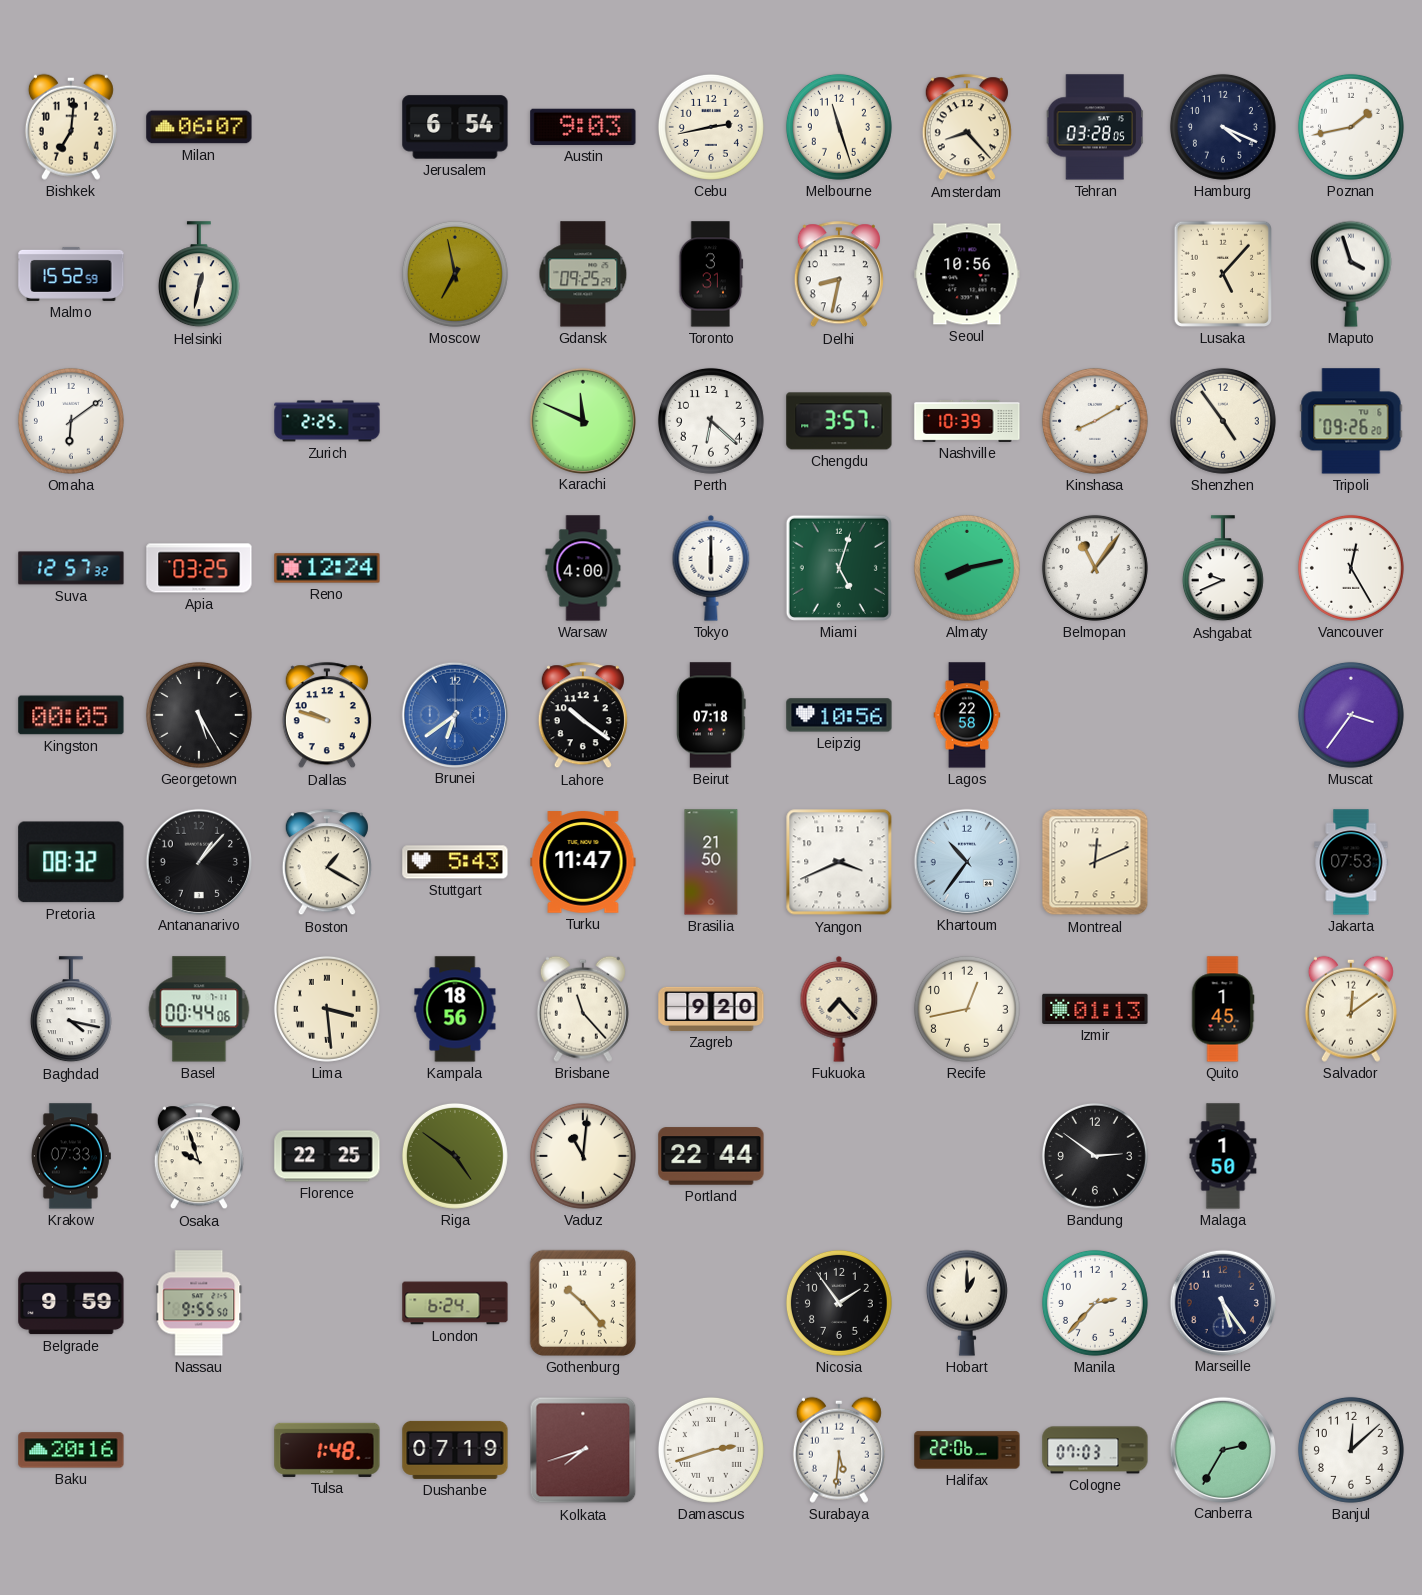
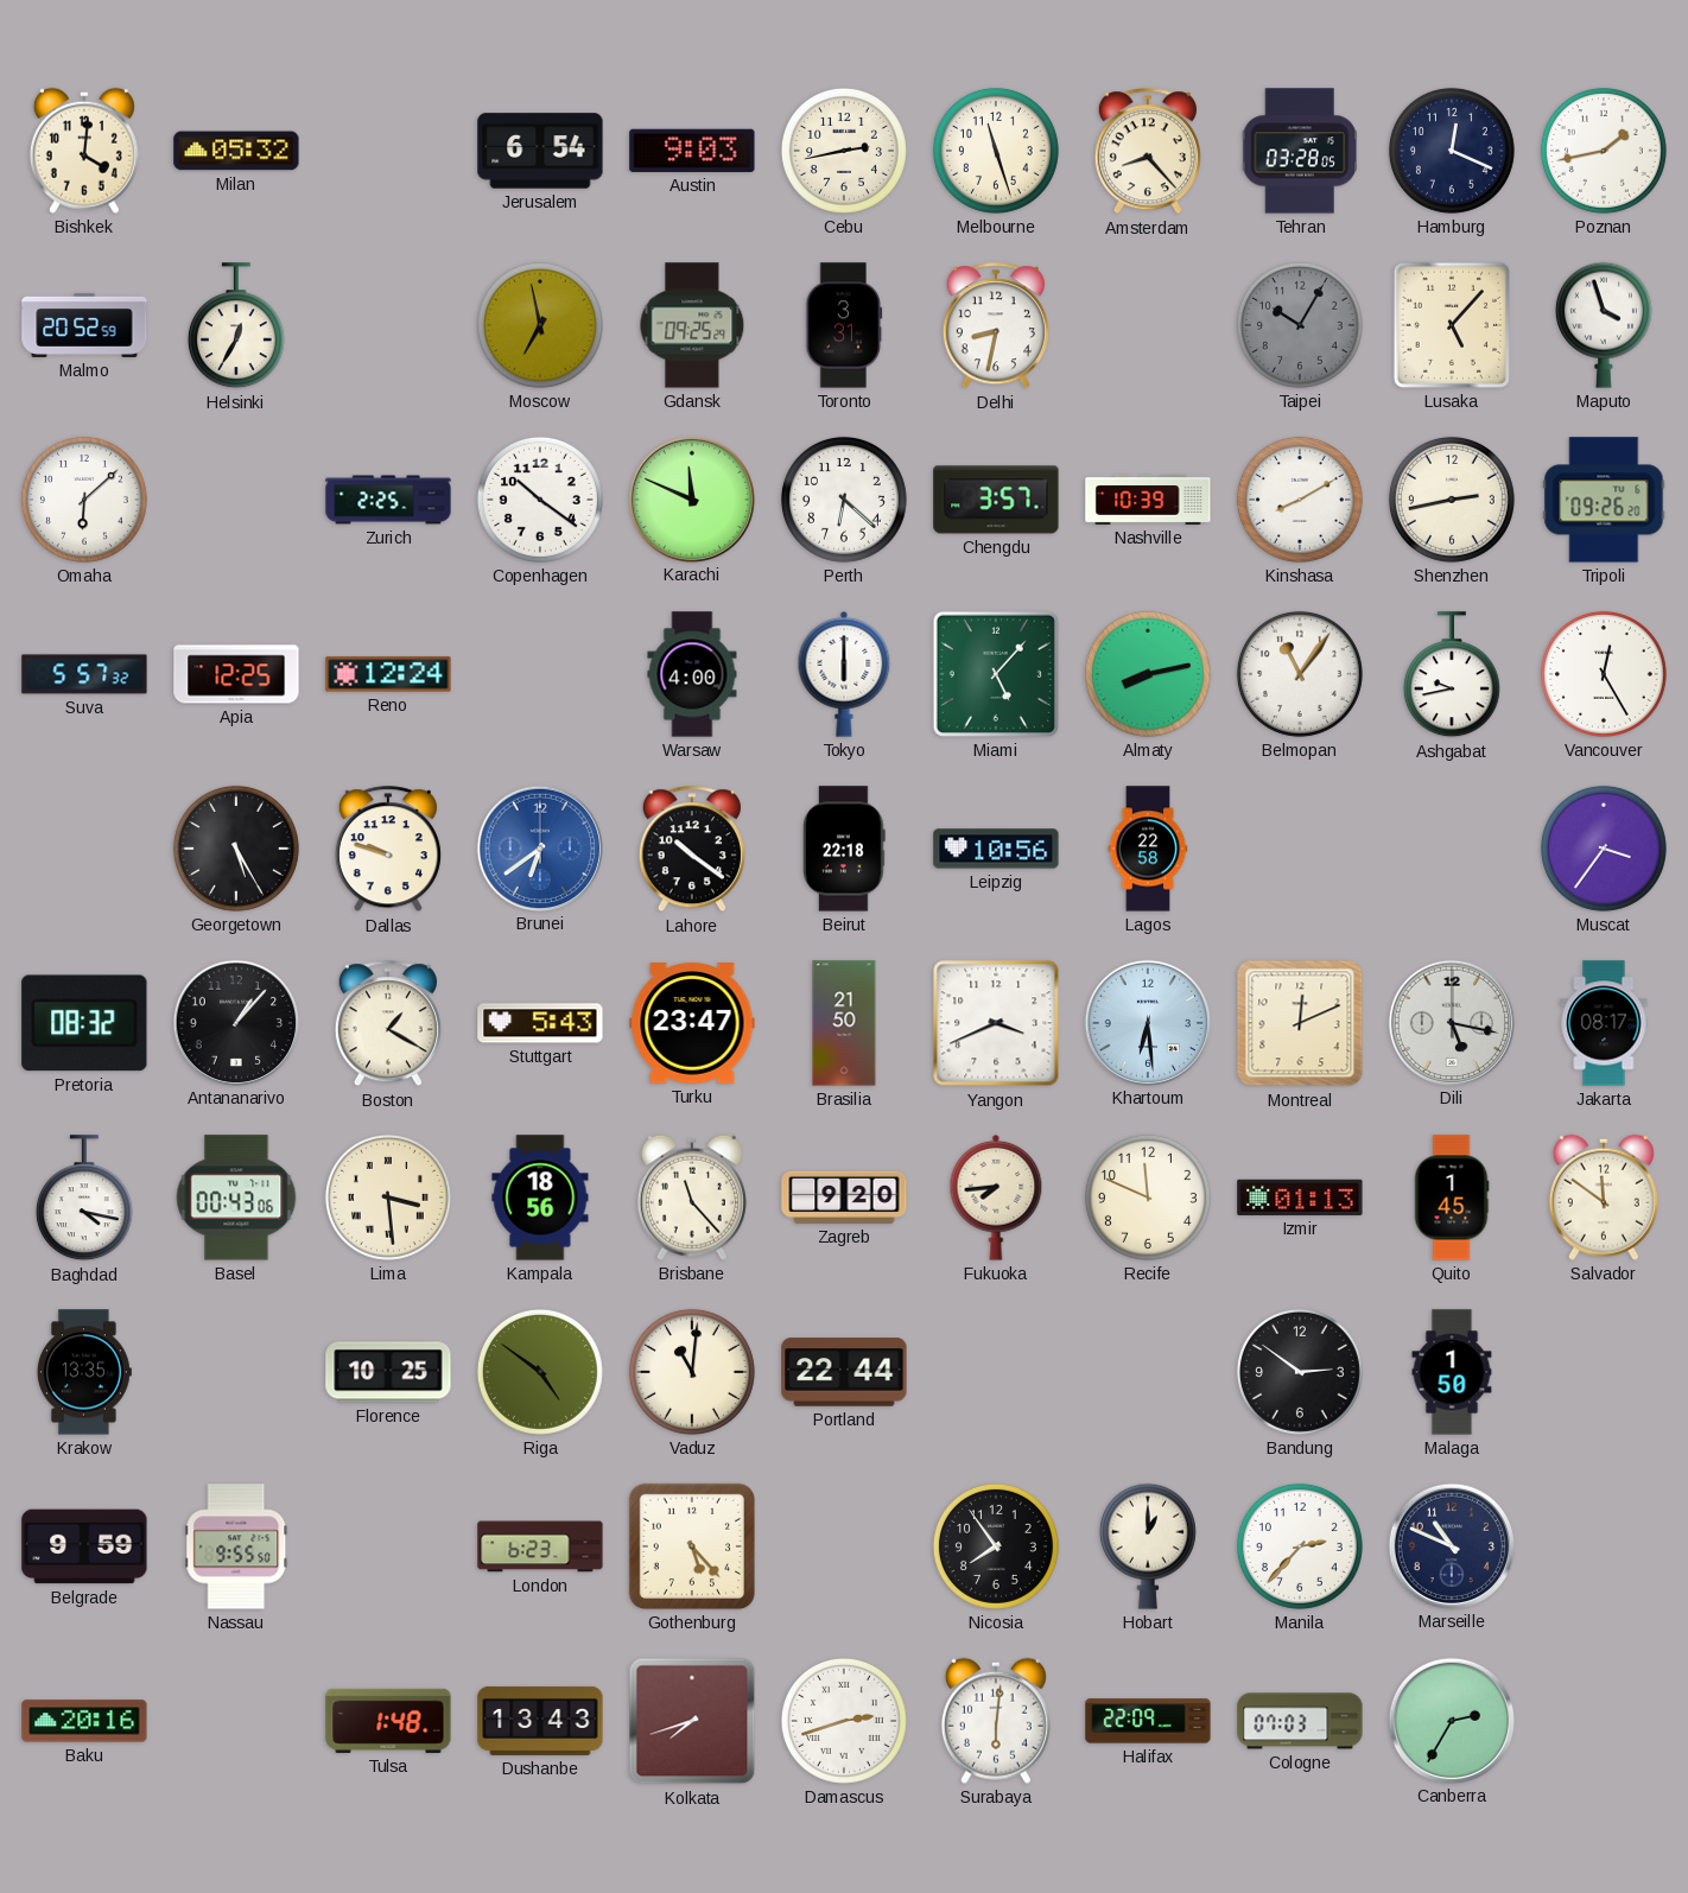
Bishkek: 7:01 -> 4:01 (84, 151)
Milan: 06:07 -> 05:32 (236, 151)
Hamburg: 4:19 -> 12:19 (1452, 151)
Malmo: 15:52 -> 20:52 (84, 325)
Helsinki: 12:32 -> 12:35 (236, 326)
Seoul: 10:56 -> none (967, 274)
Taipei: none -> 10:05 (1300, 325)
Omaha: 6:09 -> 6:08 (84, 500)
Copenhagen: none -> 10:21 (540, 500)
Shenzhen: 4:54 -> 2:43 (1452, 500)
Suva: 12:57 -> 5:57 (84, 674)
Apia: 03:25 -> 12:25 (236, 674)
Miami: 5:03 -> 5:07 (996, 674)
Ashgabat: 9:41 -> 9:43 (1452, 675)
Kingston: 00:05 -> none (71, 715)
Beirut: 07:18 -> 22:18 (844, 849)
Turku: 11:47 -> 23:47 (692, 1023)
Khartoum: 10:36 -> 6:29 (1147, 1022)
Dili: none -> 5:17 (1451, 1022)
Jakarta: 07:53 -> 08:17 (1604, 1023)
Basel: 00:44 -> 00:43 (236, 1198)
Fukuoka: 7:23 -> 7:44 (996, 1198)
Recife: 12:43 -> 11:49 (1148, 1198)
Salvador: 12:09 -> 11:51 (1604, 1198)
Krakow: 07:33 -> 13:35 (84, 1372)
Osaka: 9:57 -> none (199, 1157)
Florence: 22:25 -> 10:25 (388, 1372)
London: 6:24 -> 6:23 (540, 1546)
Gothenburg: 10:23 -> 5:23 (692, 1546)
Nicosia: 1:54 -> 7:54 (996, 1546)
Marseille: 5:24 -> 10:49 (1451, 1545)
Dushanbe: 07:19 -> 13:43 (540, 1721)
Surabaya: 5:31 -> 6:01 (996, 1721)
Halifax: 22:06 -> 22:09 (1148, 1721)
Banjul: 12:08 -> none (1351, 1450)
